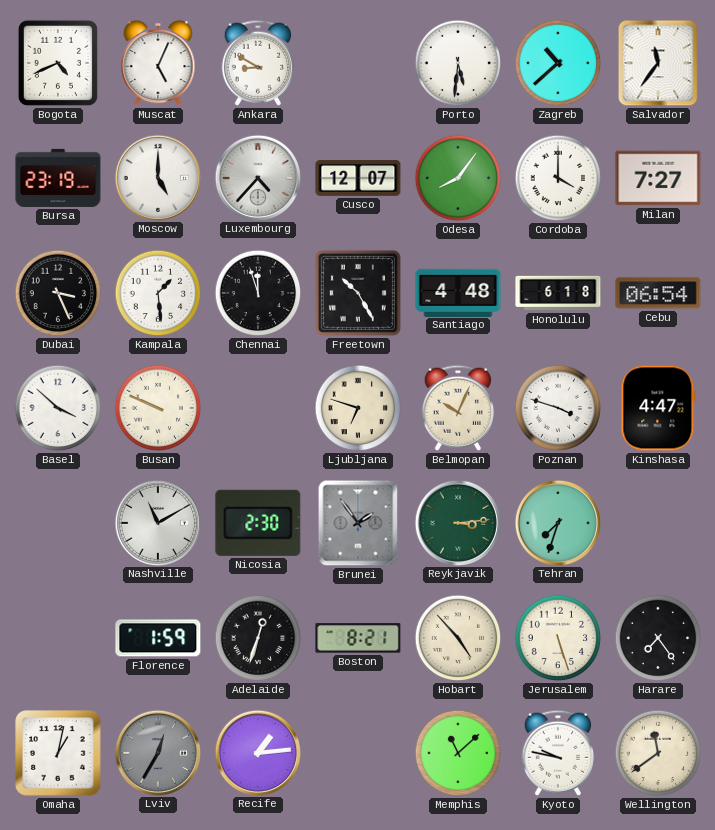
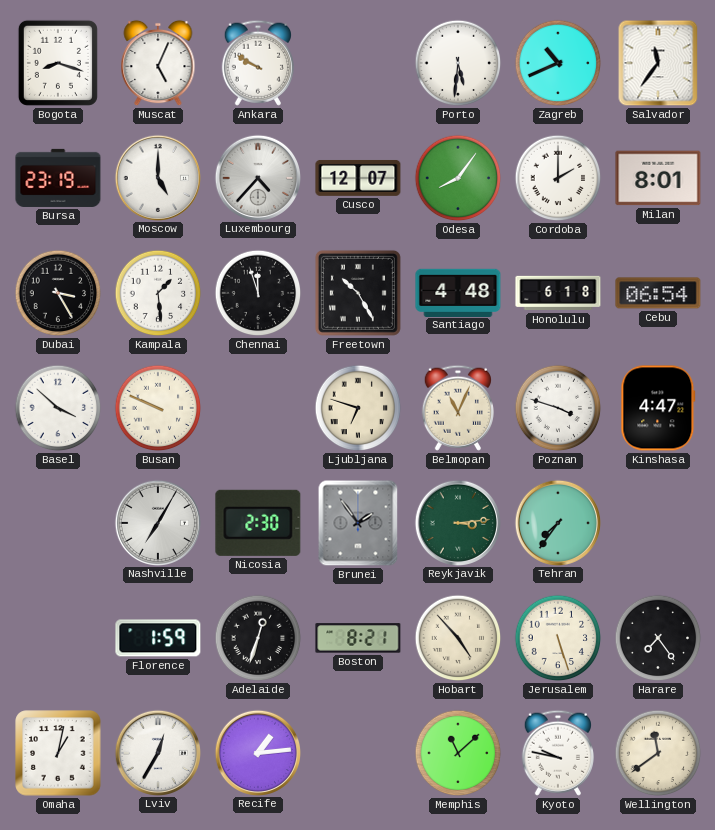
Bogota: 4:41 -> 8:18 (58, 63)
Ankara: 8:50 -> 9:50 (258, 63)
Zagreb: 10:38 -> 10:41 (558, 63)
Cordoba: 4:00 -> 2:00 (558, 178)
Milan: 7:27 -> 8:01 (658, 178)
Dubai: 3:26 -> 3:25 (58, 293)
Belmopan: 10:04 -> 11:04 (458, 408)
Nashville: 11:10 -> 7:05 (157, 522)
Tehran: 7:33 -> 7:36 (557, 522)
Lviv dial: grey -> white (157, 752)
